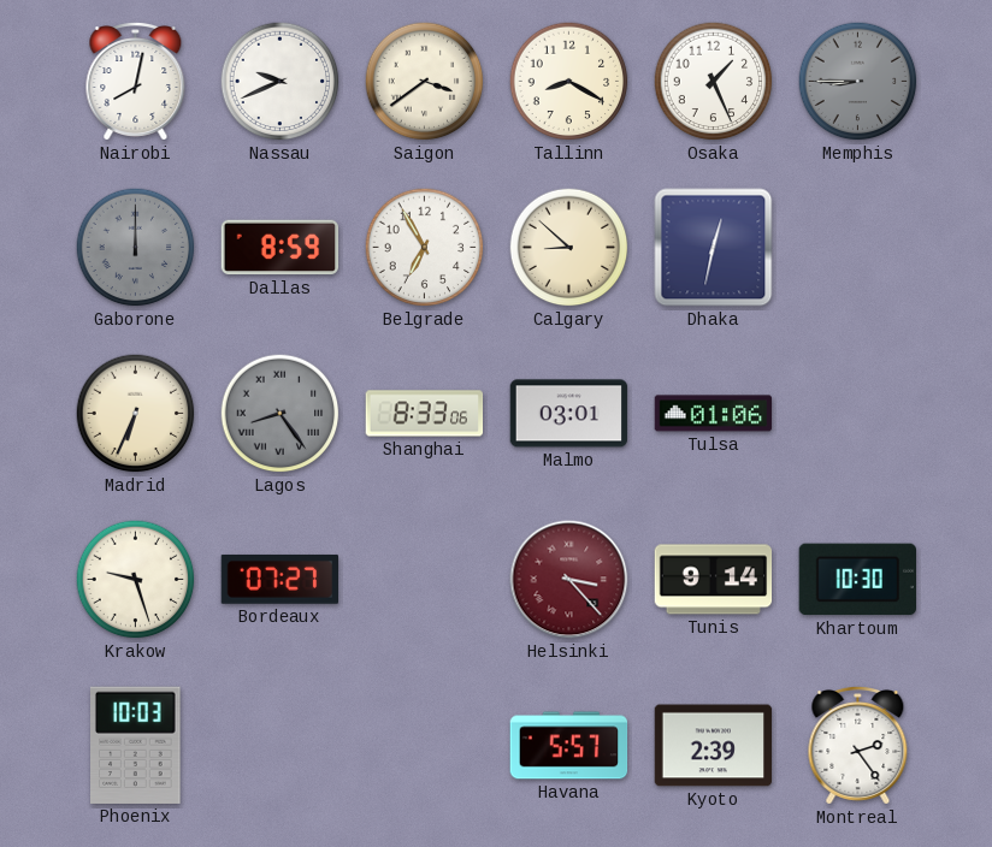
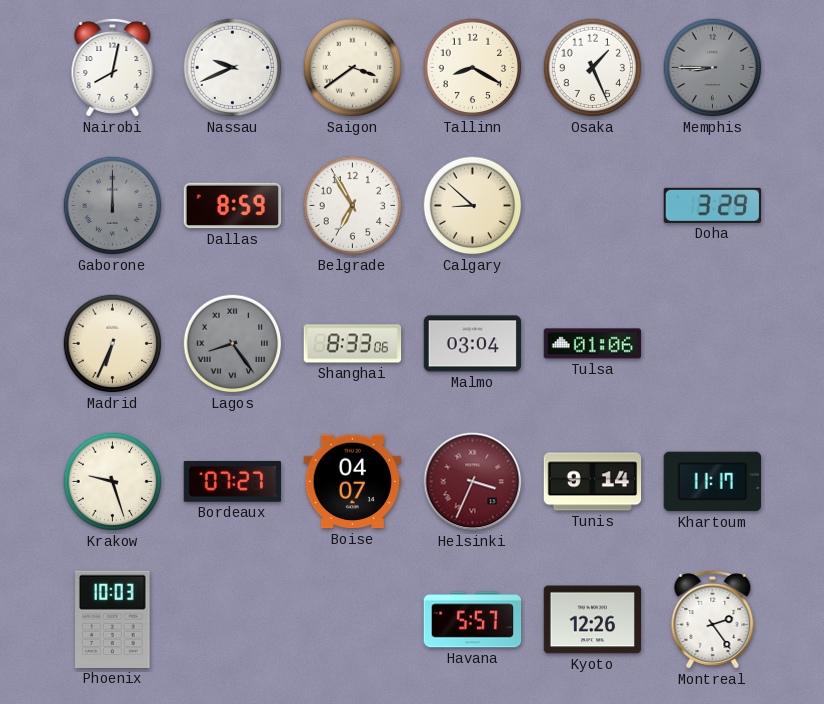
Dhaka: 12:32 -> none (714, 248)
Doha: none -> 3:29 (712, 205)
Malmo: 03:01 -> 03:04 (473, 344)
Boise: none -> 04:07 (353, 482)
Helsinki: 3:23 -> 3:34 (473, 482)
Khartoum: 10:30 -> 11:17 (712, 482)
Kyoto: 2:39 -> 12:26 (593, 620)
